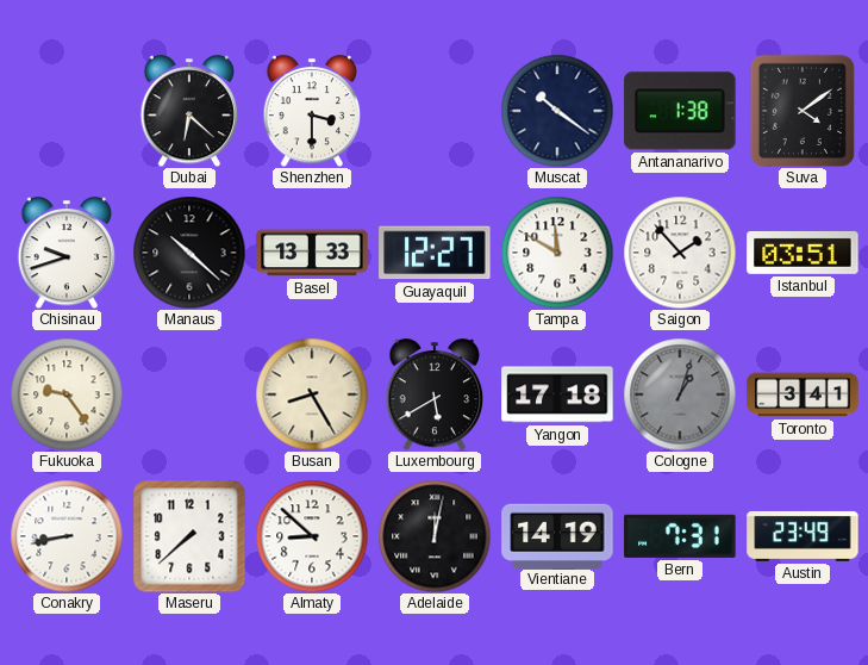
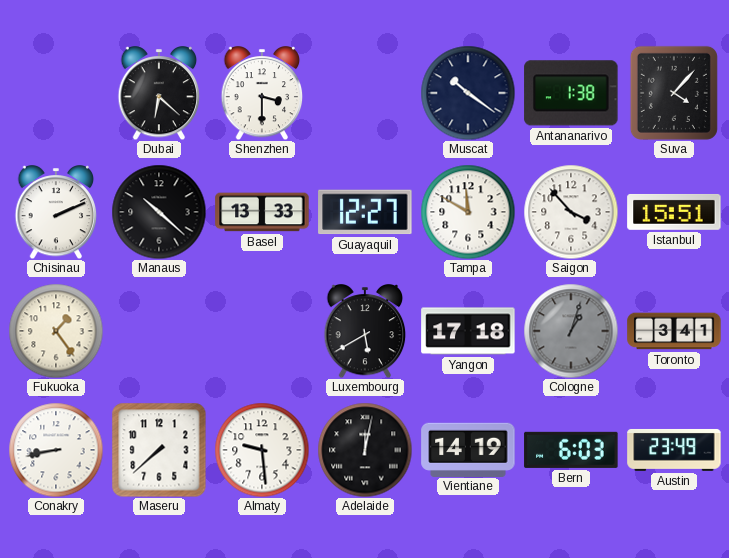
Suva: 4:09 -> 4:07 (674, 93)
Chisinau: 9:42 -> 2:11 (56, 213)
Saigon: 1:53 -> 3:53 (571, 212)
Istanbul: 03:51 -> 15:51 (674, 212)
Fukuoka: 9:24 -> 1:24 (56, 331)
Busan: 8:25 -> none (312, 394)
Almaty: 8:52 -> 9:29 (262, 450)
Bern: 7:31 -> 6:03 (571, 450)
